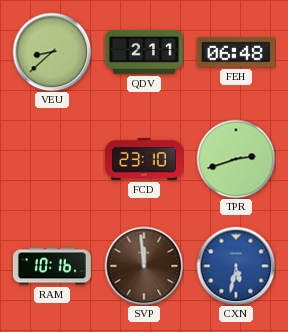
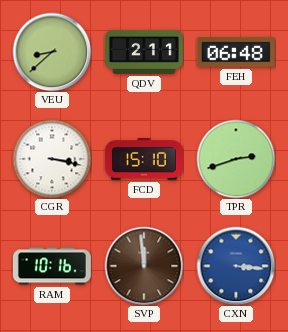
CGR: none -> 3:17 (52, 159)
FCD: 23:10 -> 15:10 (144, 159)
CXN: 5:32 -> 3:16 (236, 266)
